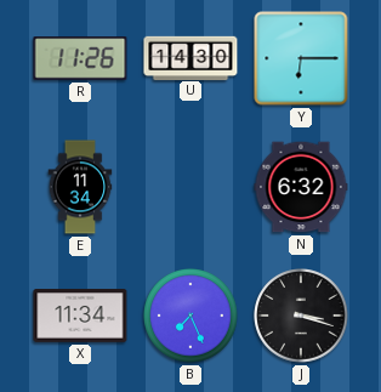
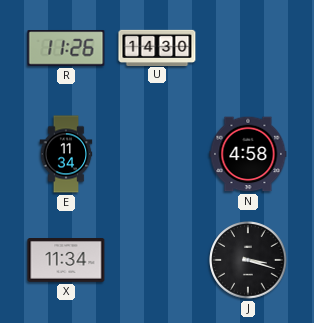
Y: 6:15 -> none (301, 58)
N: 6:32 -> 4:58 (248, 154)
B: 7:26 -> none (190, 316)
